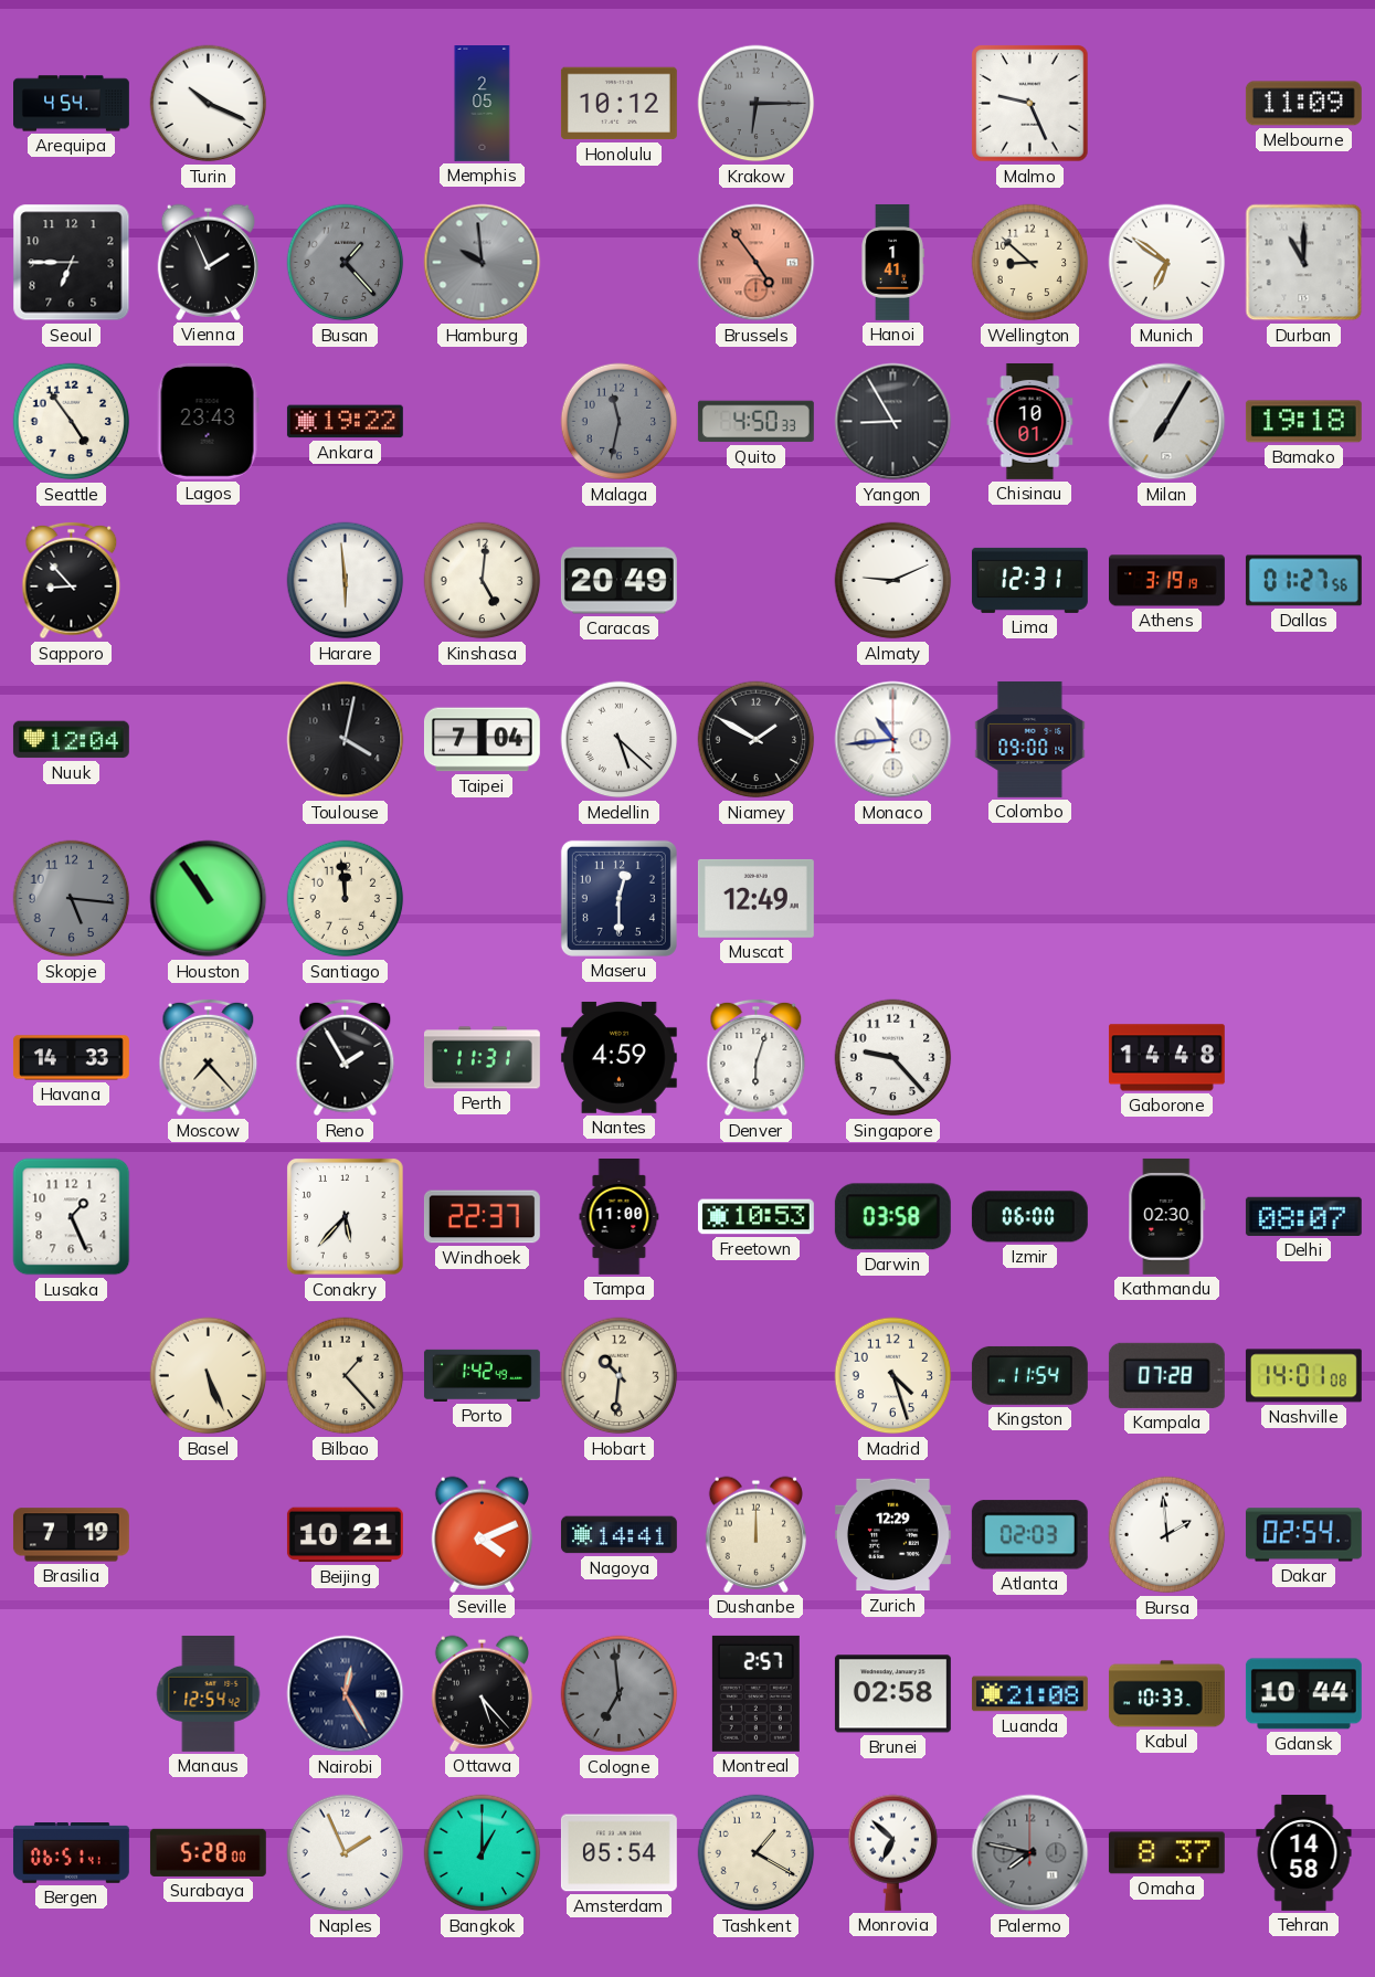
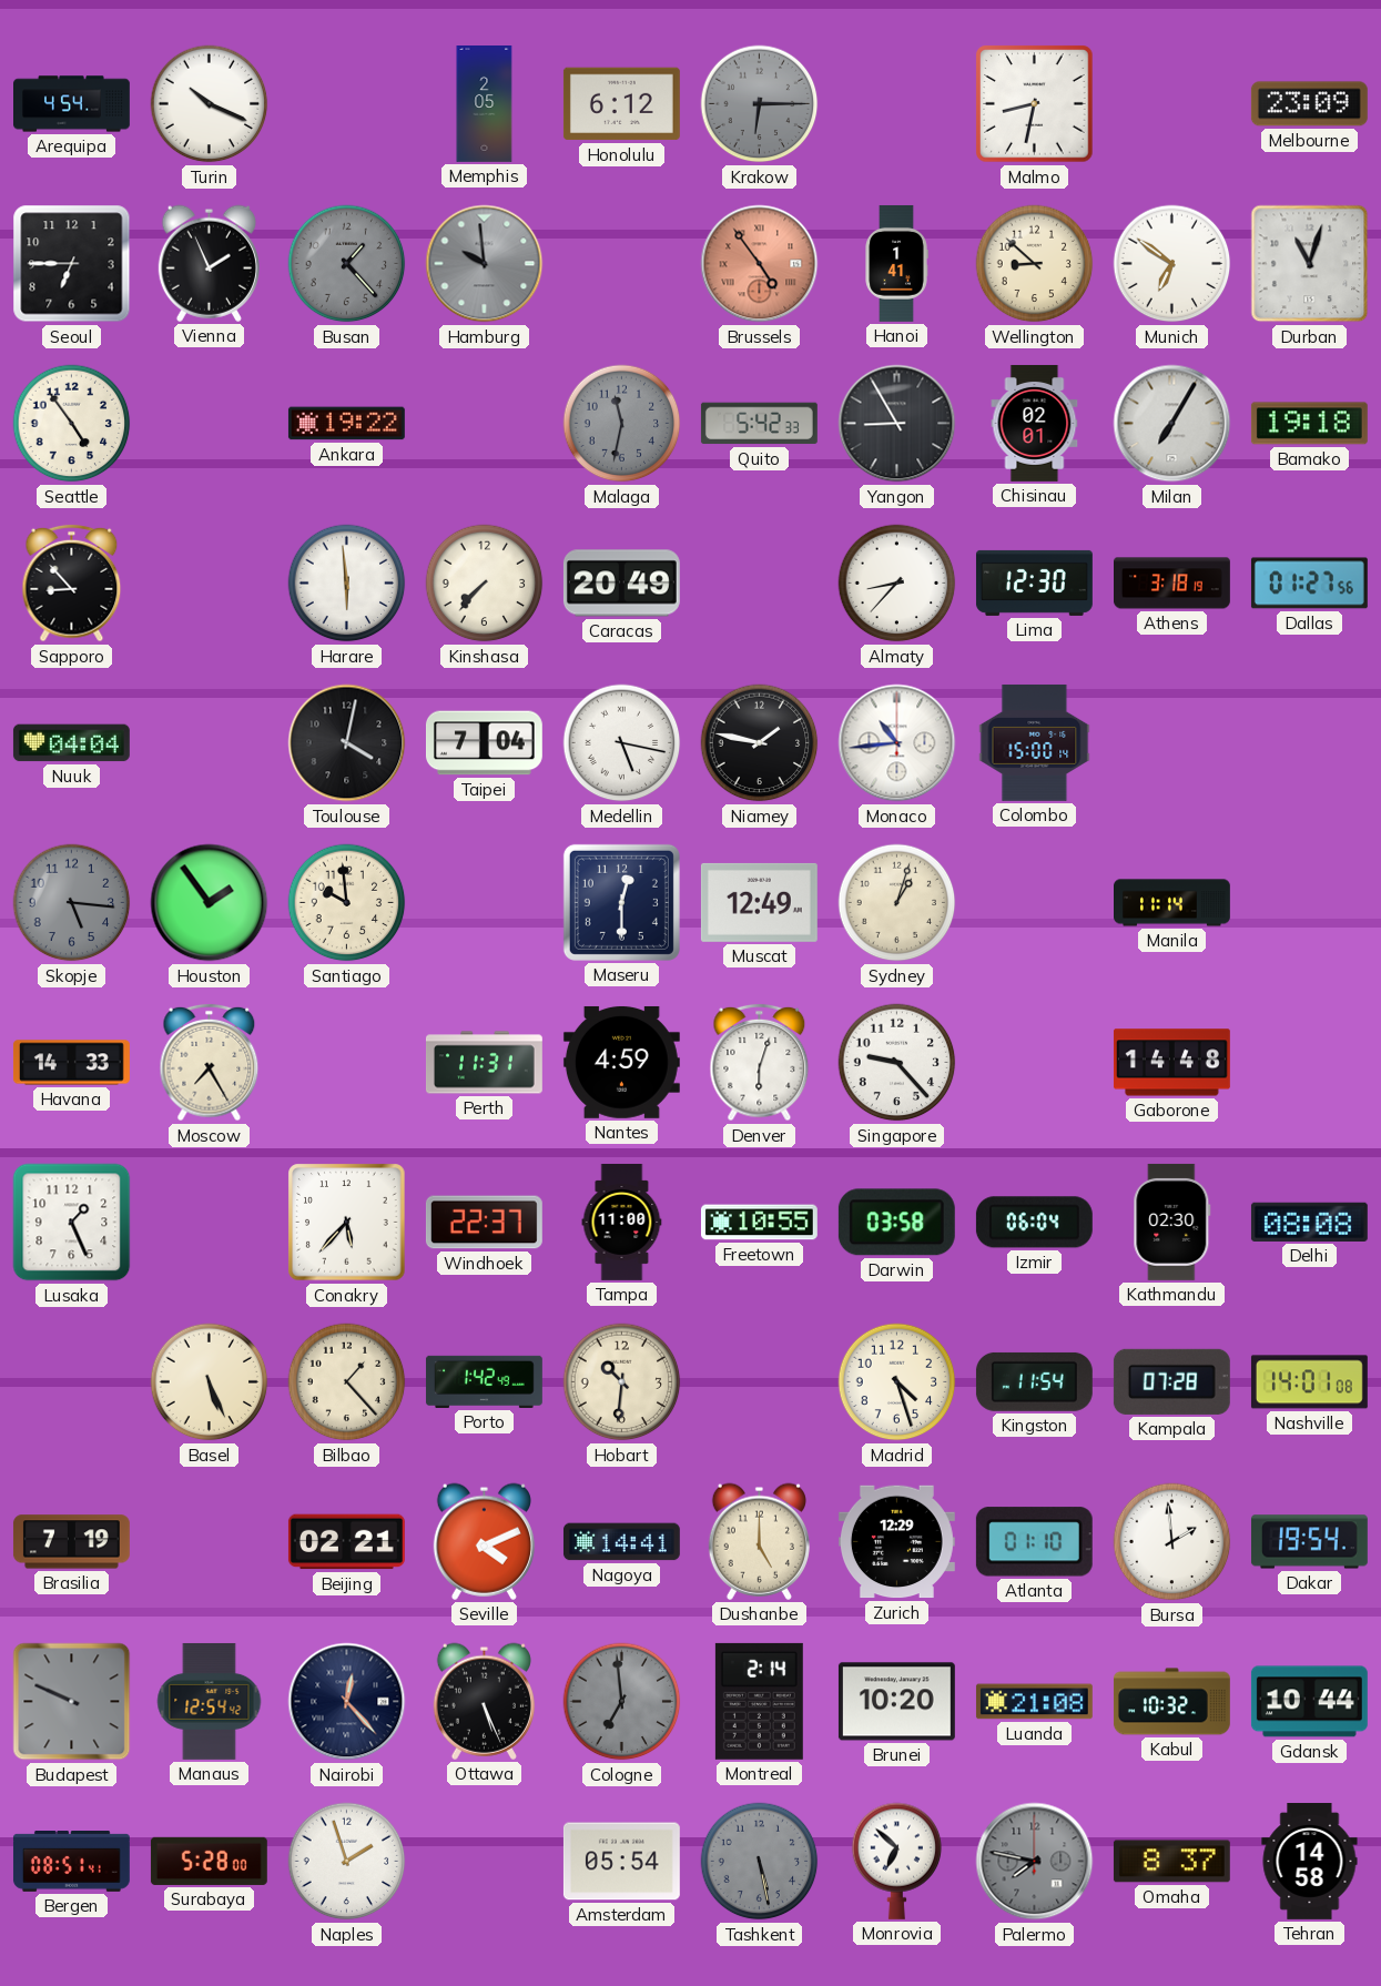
Honolulu: 10:12 -> 6:12 (621, 104)
Malmo: 9:26 -> 8:32 (1035, 104)
Melbourne: 11:09 -> 23:09 (1309, 104)
Durban: 11:00 -> 11:03 (1310, 264)
Lagos: 23:43 -> none (208, 421)
Quito: 4:50 -> 5:42 (759, 424)
Chisinau: 10:01 -> 02:01 (1035, 423)
Kinshasa: 5:01 -> 7:37 (485, 584)
Almaty: 9:11 -> 8:37 (897, 584)
Lima: 12:31 -> 12:30 (1034, 582)
Athens: 3:19 -> 3:18 (1172, 584)
Nuuk: 12:04 -> 04:04 (71, 743)
Medellin: 5:22 -> 5:17 (622, 743)
Niamey: 1:50 -> 1:47 (760, 743)
Colombo: 09:00 -> 15:00 (1035, 742)
Houston: 10:54 -> 1:54 (210, 903)
Santiago: 11:59 -> 9:59 (347, 903)
Sydney: none -> 1:03 (897, 903)
Manila: none -> 11:14 (1172, 903)
Moscow: 7:23 -> 7:25 (210, 1063)
Reno: 1:55 -> none (346, 1058)
Freetown: 10:53 -> 10:55 (759, 1223)
Izmir: 06:00 -> 06:04 (1034, 1223)
Delhi: 08:07 -> 08:08 (1309, 1222)
Beijing: 10:21 -> 02:21 (346, 1542)
Dushanbe: 12:00 -> 5:00 (759, 1541)
Atlanta: 02:03 -> 01:10 (1034, 1542)
Dakar: 02:54 -> 19:54 (1309, 1542)
Budapest: none -> 9:49 (72, 1702)
Nairobi: 12:25 -> 12:23 (347, 1702)
Ottawa: 5:23 -> 5:26 (484, 1701)
Montreal: 2:57 -> 2:14 (759, 1701)
Brunei: 02:58 -> 10:20 (896, 1702)
Kabul: 10:33 -> 10:32 (1171, 1702)
Bergen: 06:51 -> 08:51 (71, 1862)
Naples: 1:56 -> 1:57 (347, 1862)
Bangkok: 1:00 -> none (483, 1853)
Tashkent: 1:20 -> 5:28 (760, 1862)
Tashkent dial: cream -> grey (760, 1862)
